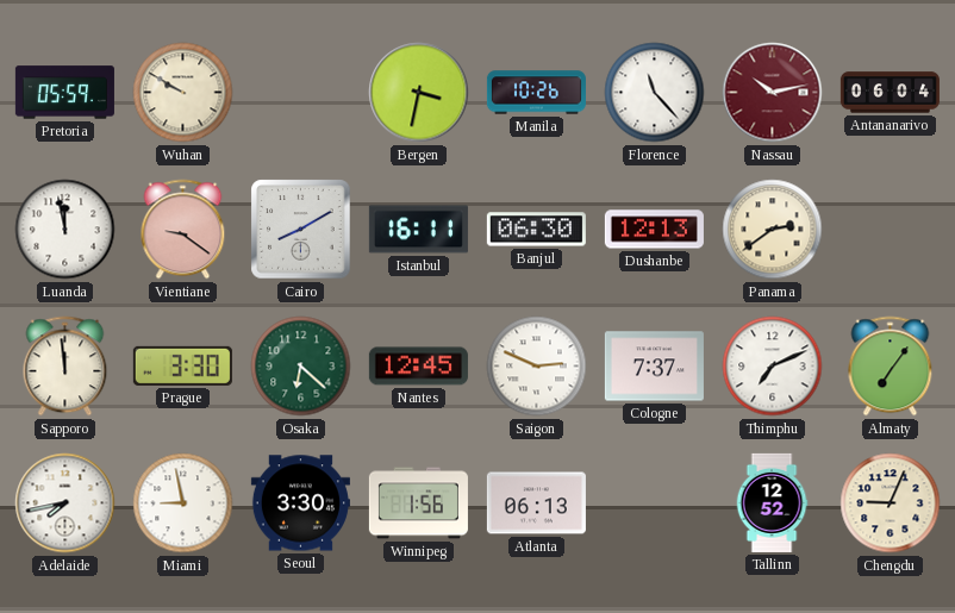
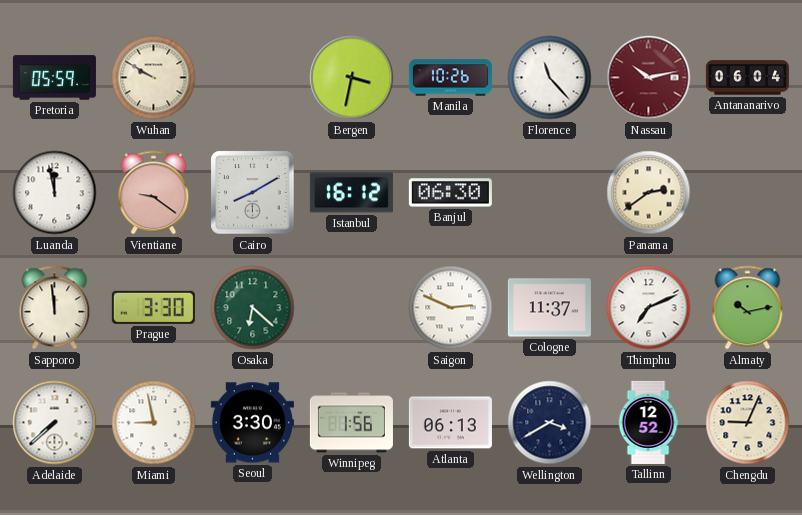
Istanbul: 16:11 -> 16:12 (351, 193)
Dushanbe: 12:13 -> none (654, 230)
Nantes: 12:45 -> none (418, 367)
Cologne: 7:37 -> 11:37 (549, 308)
Almaty: 7:06 -> 10:13 (748, 308)
Adelaide: 7:43 -> 7:38 (55, 423)
Wellington: none -> 3:40 (550, 423)
